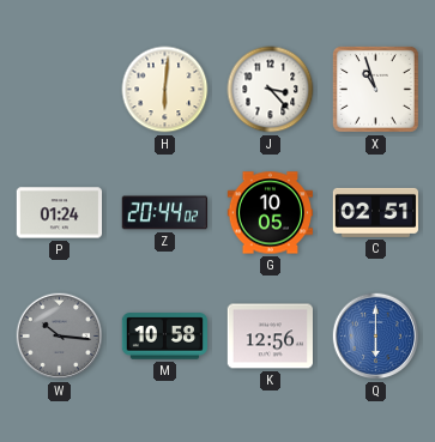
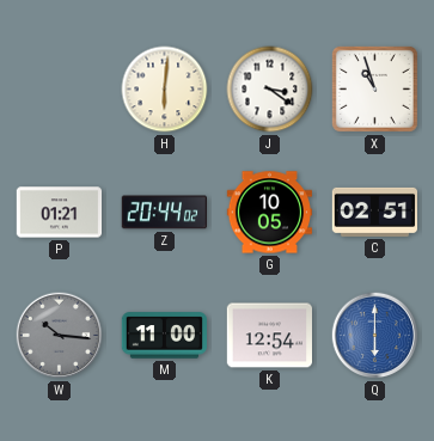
J: 3:23 -> 3:21 (270, 90)
P: 01:24 -> 01:21 (60, 213)
M: 10:58 -> 11:00 (164, 336)
K: 12:56 -> 12:54 (269, 336)
